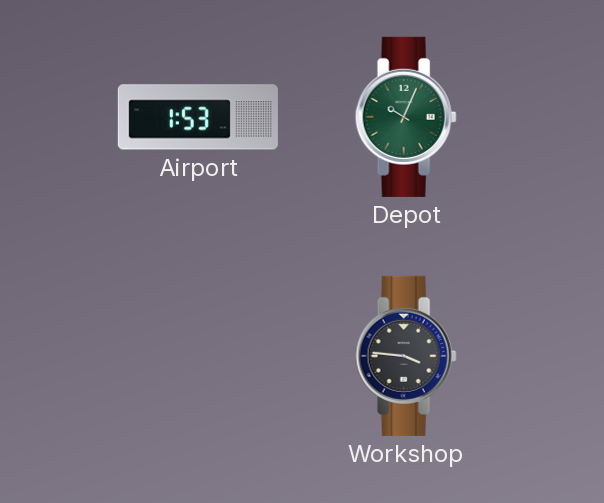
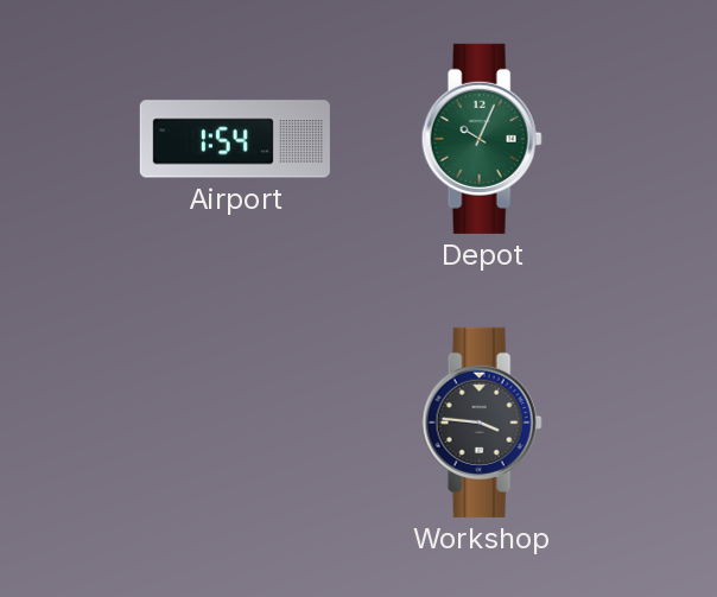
Airport: 1:53 -> 1:54 (235, 139)
